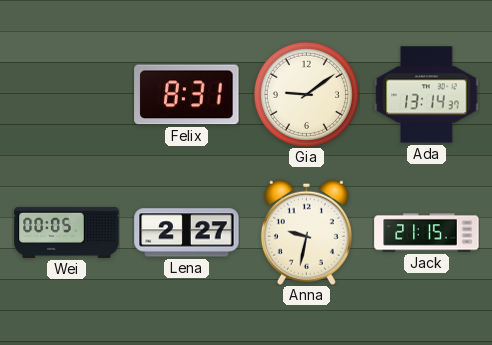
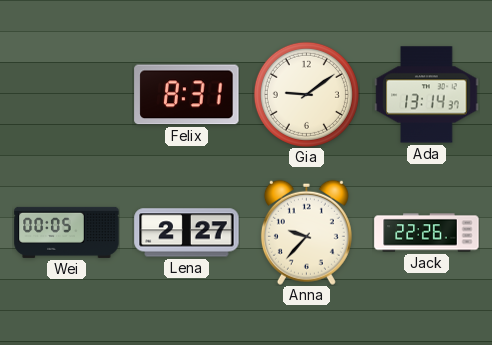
Anna: 9:32 -> 9:37 (306, 232)
Jack: 21:15 -> 22:26 (427, 233)
